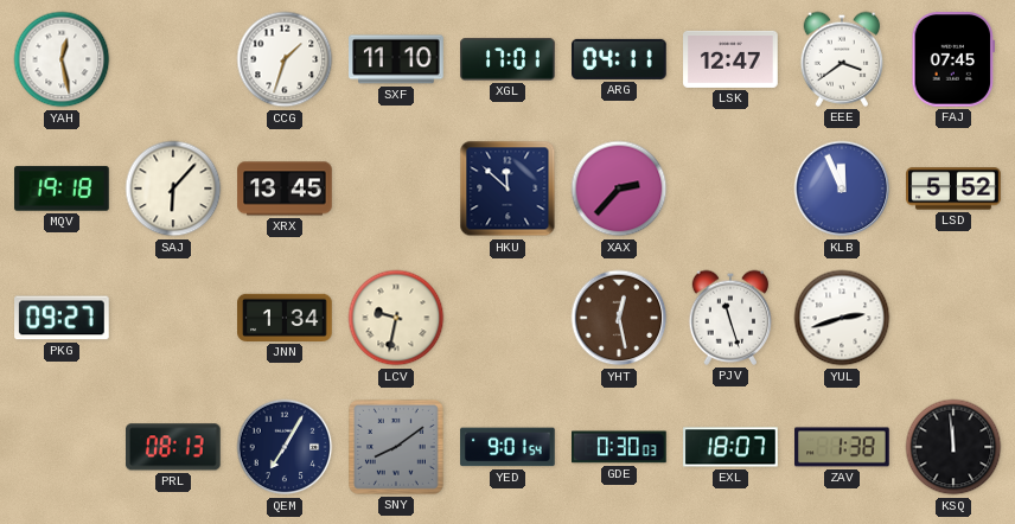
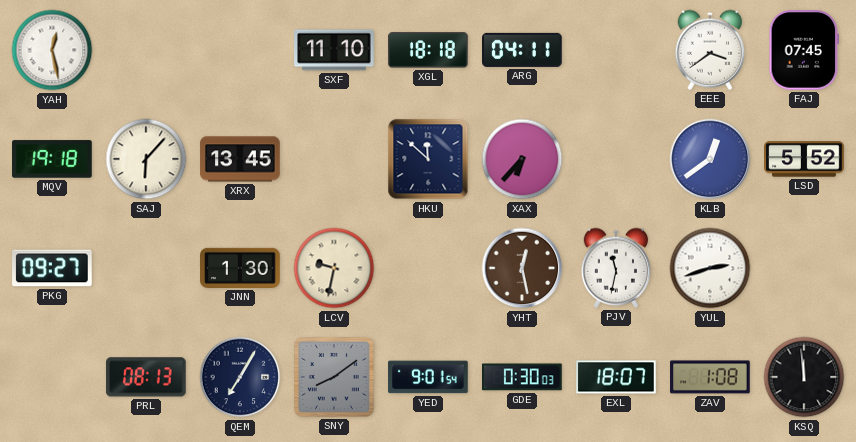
CCG: 1:33 -> none (285, 59)
XGL: 17:01 -> 18:18 (428, 50)
LSK: 12:47 -> none (730, 59)
XAX: 2:37 -> 6:37 (522, 159)
KLB: 11:56 -> 12:39 (710, 159)
JNN: 1:34 -> 1:30 (240, 268)
PJV: 11:27 -> 11:32 (616, 268)
ZAV: 1:38 -> 1:08 (710, 377)
